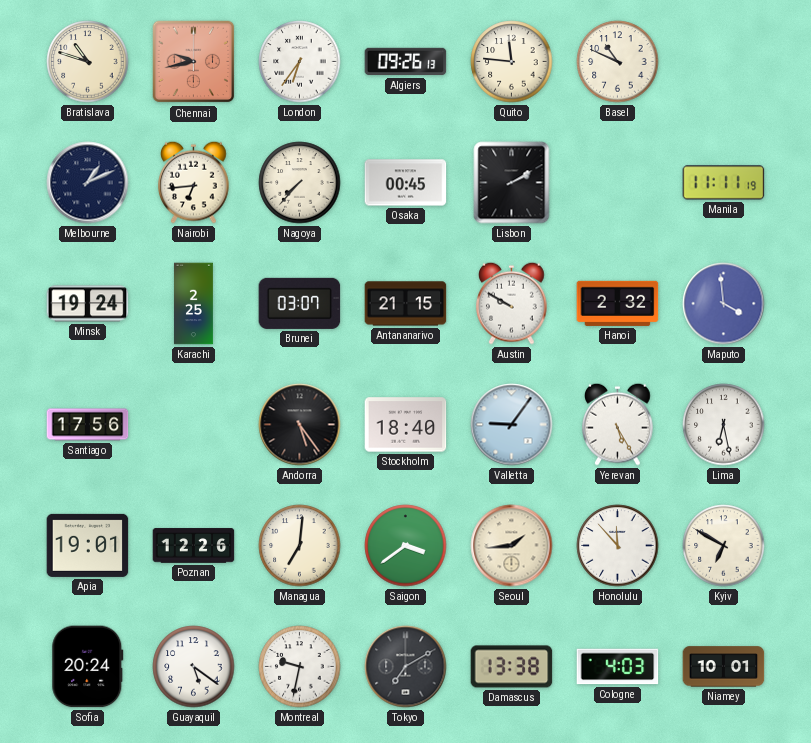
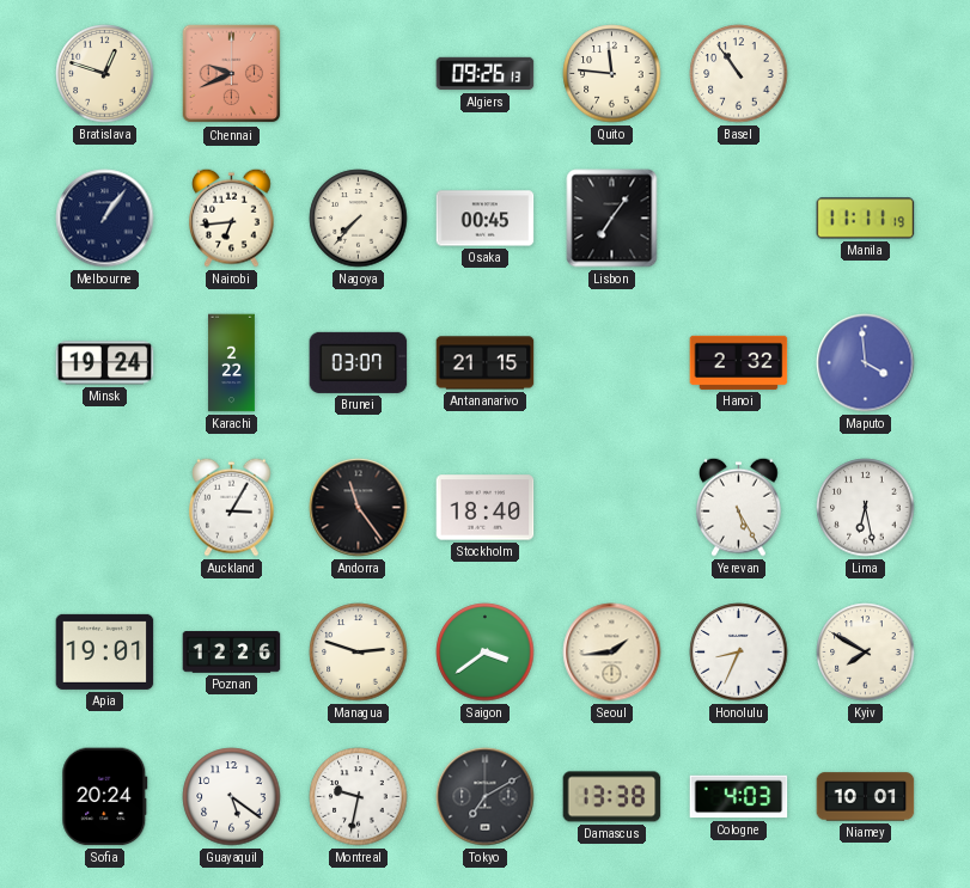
Bratislava: 10:48 -> 12:48 (105, 74)
Chennai: 9:43 -> 9:41 (232, 74)
London: 6:36 -> none (300, 62)
Basel: 10:49 -> 10:54 (739, 74)
Melbourne: 1:11 -> 1:06 (105, 219)
Lisbon: 2:10 -> 7:06 (612, 219)
Karachi: 2:25 -> 2:22 (232, 363)
Austin: 9:50 -> none (512, 303)
Santiago: 17:56 -> none (88, 425)
Auckland: none -> 3:05 (232, 507)
Andorra: 5:24 -> 11:24 (359, 508)
Valletta: 9:06 -> none (512, 425)
Managua: 7:01 -> 2:48 (359, 653)
Honolulu: 11:53 -> 8:34 (739, 653)
Kyiv: 6:50 -> 7:50 (866, 653)
